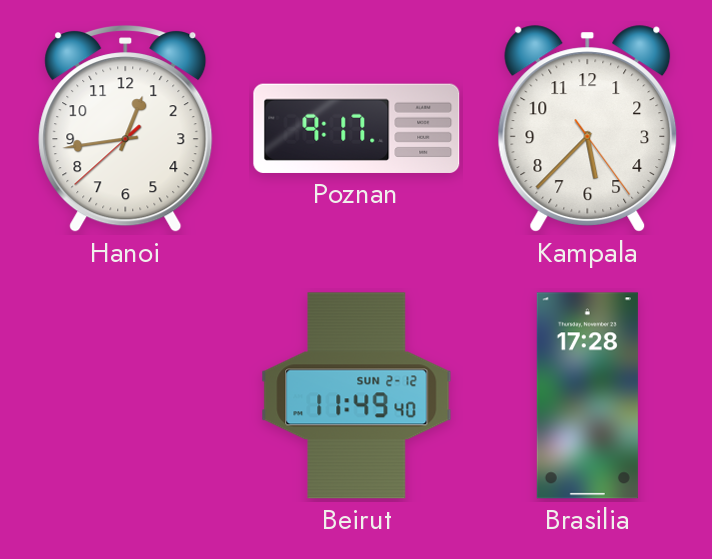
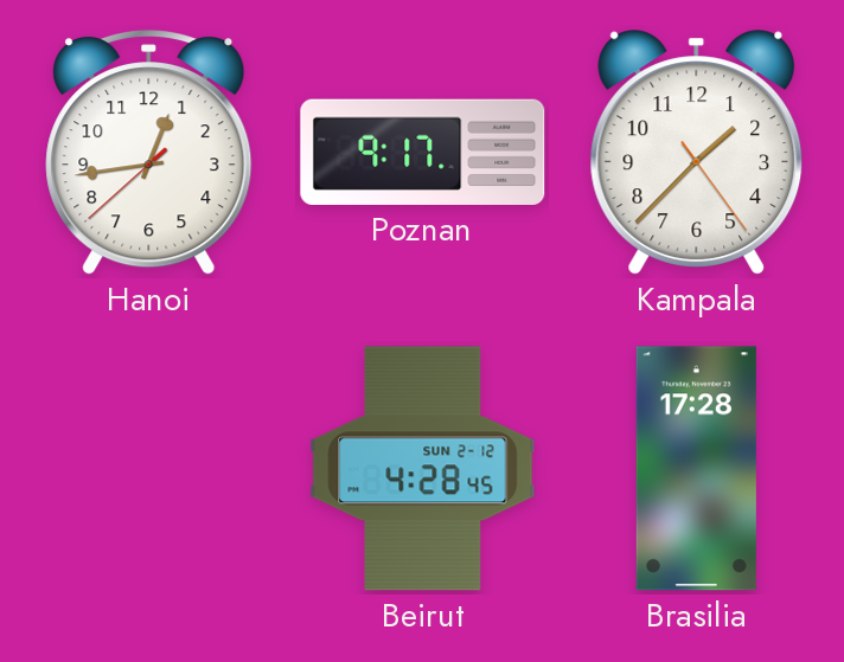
Kampala: 5:37 -> 1:37 (697, 153)
Beirut: 11:49 -> 4:28 (423, 469)
